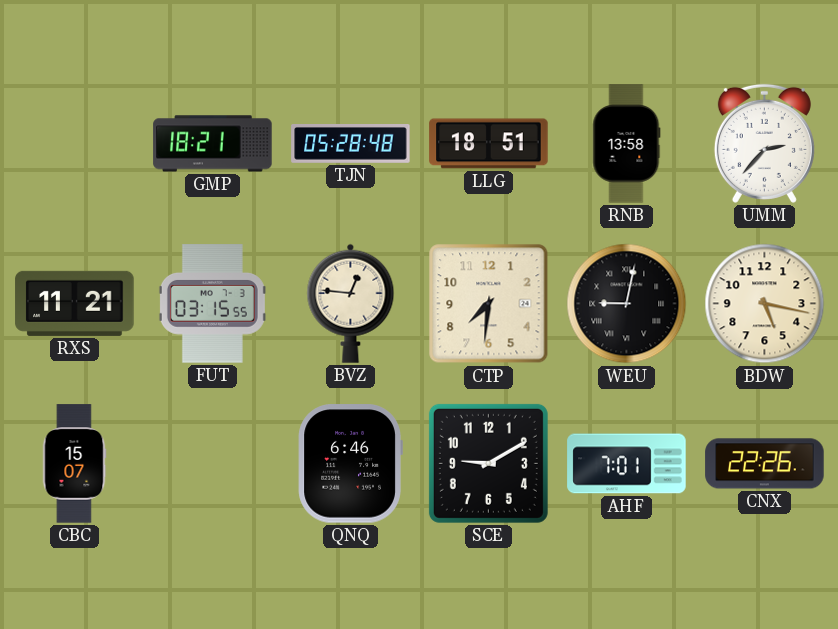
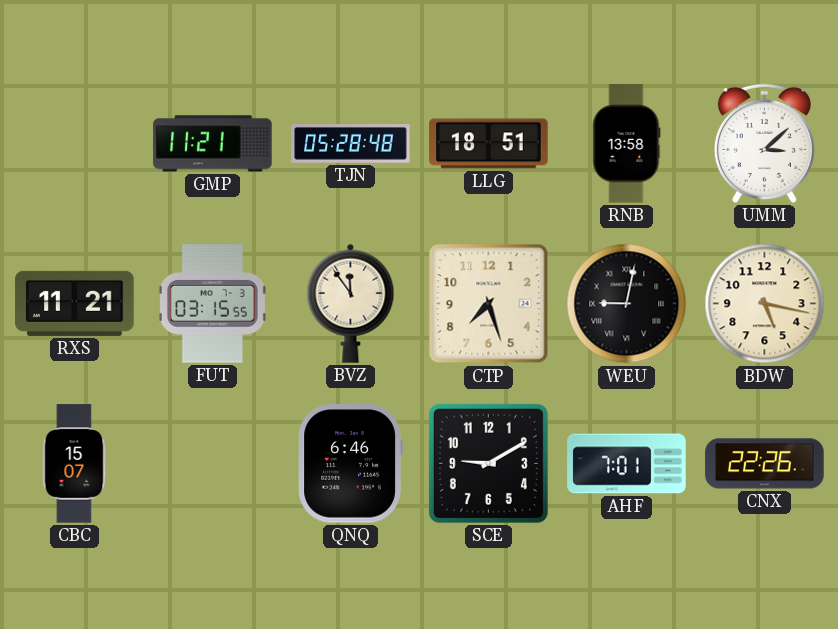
GMP: 18:21 -> 11:21 (213, 144)
UMM: 2:37 -> 3:08 (764, 143)
BVZ: 12:46 -> 11:54 (351, 303)
CTP: 7:31 -> 7:27 (489, 304)
